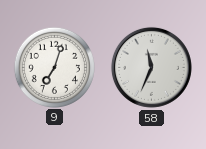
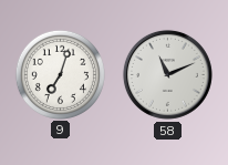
58: 11:34 -> 11:11 (167, 74)
